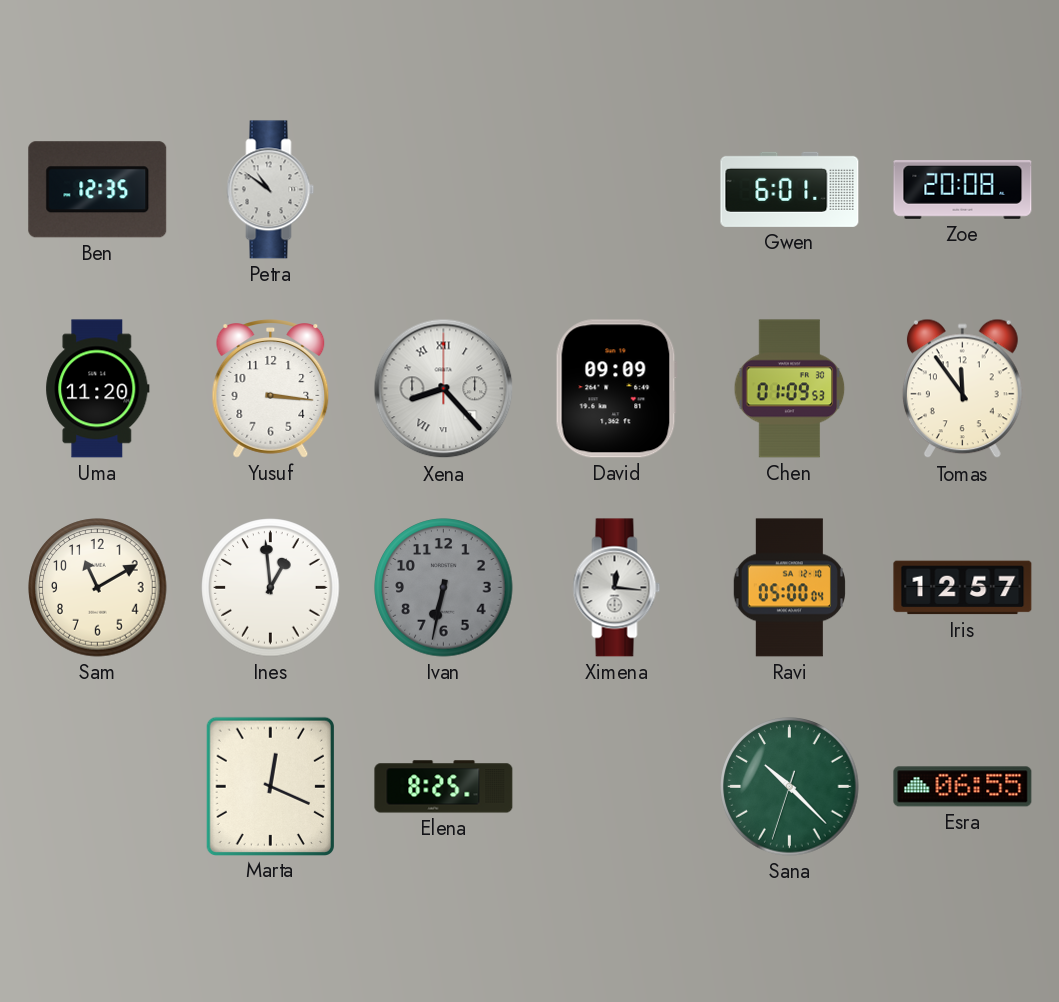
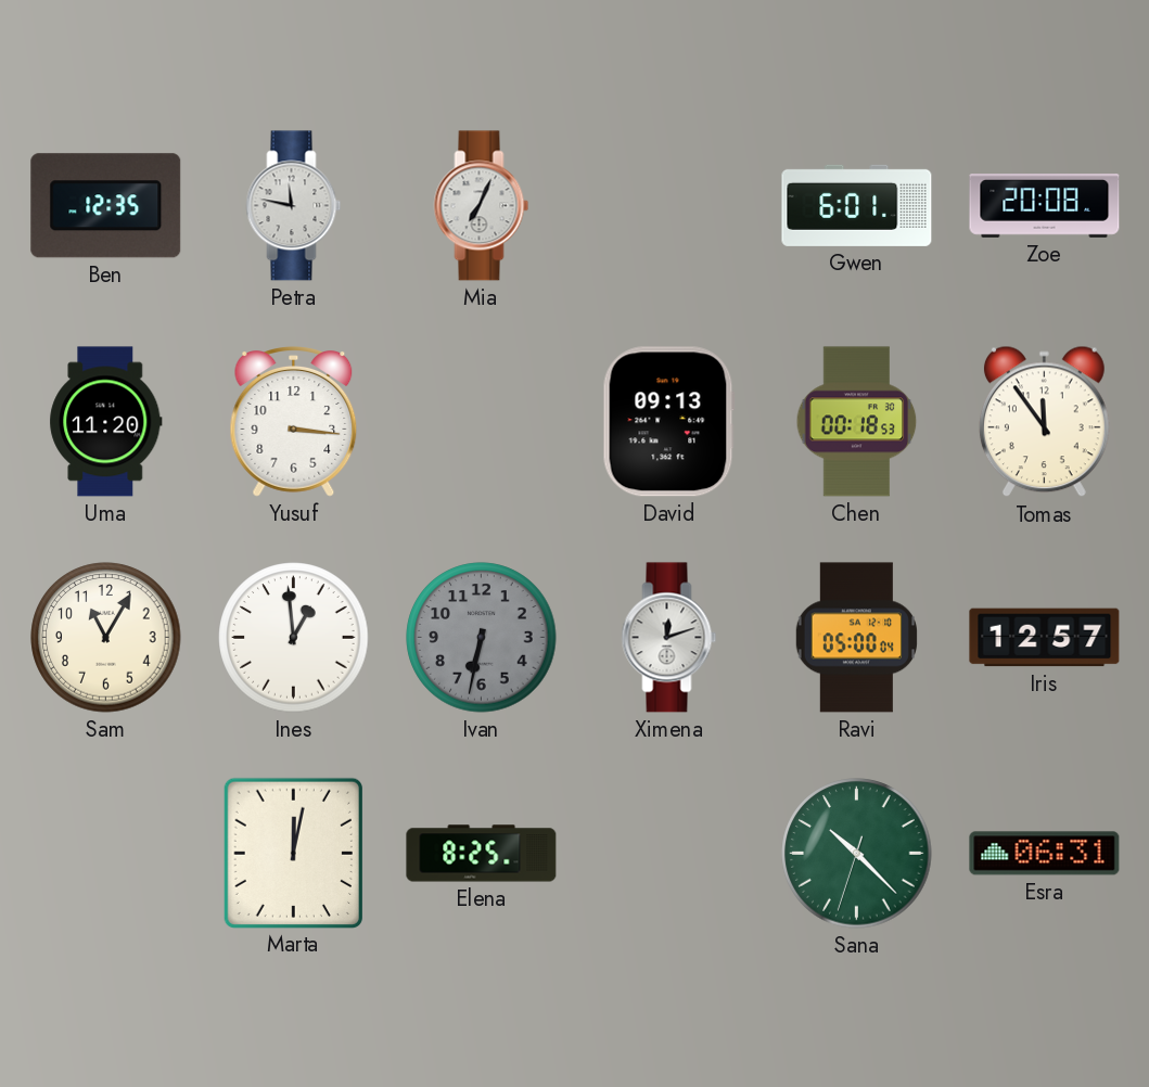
Petra: 10:51 -> 11:47 (294, 206)
Mia: none -> 7:04 (482, 206)
Xena: 8:23 -> none (444, 389)
David: 09:09 -> 09:13 (668, 422)
Chen: 01:09 -> 00:18 (857, 422)
Sam: 11:10 -> 11:05 (106, 638)
Ximena: 12:16 -> 12:12 (669, 638)
Marta: 12:19 -> 12:02 (293, 853)
Esra: 06:55 -> 06:31 (1045, 854)
